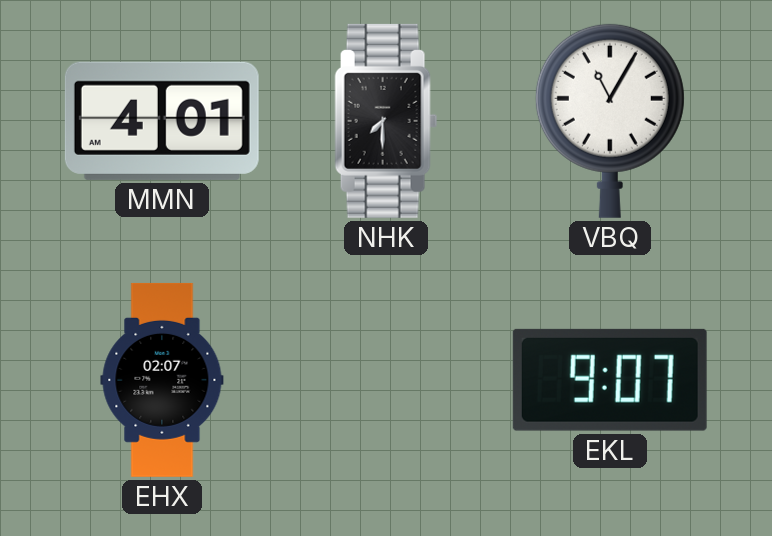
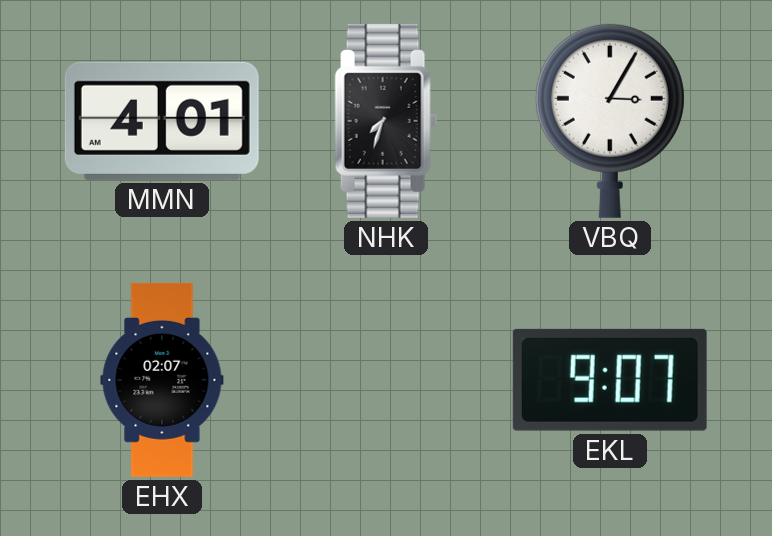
NHK: 7:30 -> 7:33 (386, 121)
VBQ: 11:05 -> 3:05 (610, 121)
